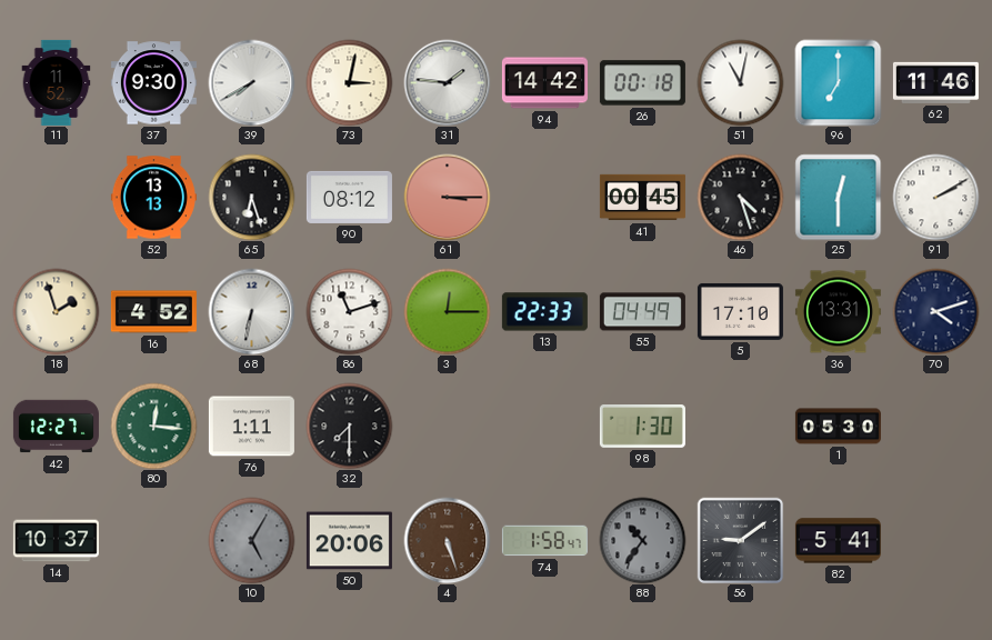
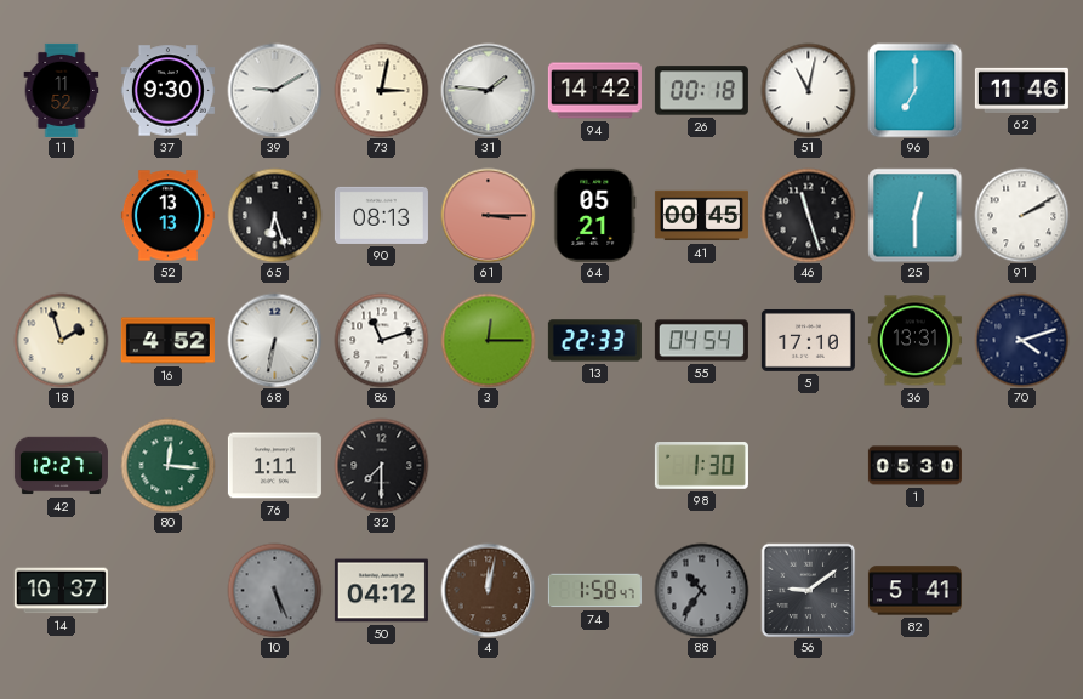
39: 7:40 -> 9:10 (274, 90)
90: 08:12 -> 08:13 (381, 215)
64: none -> 05:21 (595, 215)
46: 4:27 -> 11:27 (808, 215)
55: 04:49 -> 04:54 (701, 341)
10: 5:05 -> 5:26 (274, 590)
50: 20:06 -> 04:12 (381, 591)
4: 5:27 -> 12:02 (488, 590)
